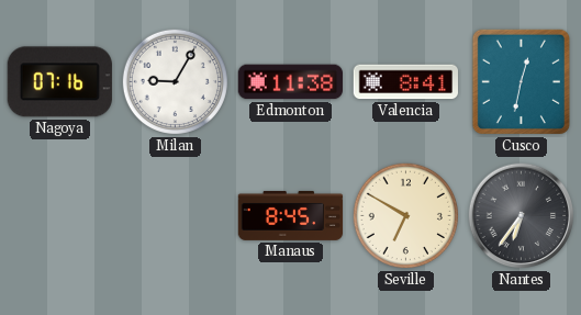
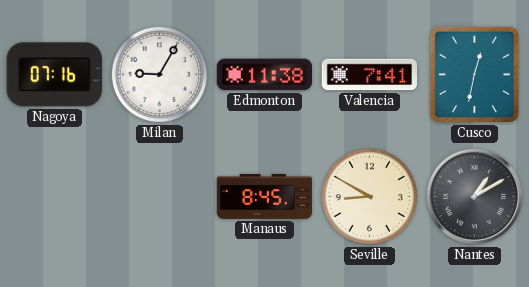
Valencia: 8:41 -> 7:41 (369, 75)
Seville: 6:50 -> 8:50 (369, 196)
Nantes: 6:36 -> 1:10 (475, 197)
